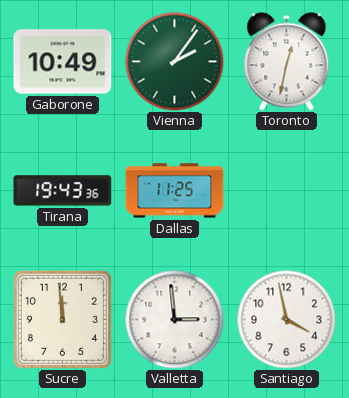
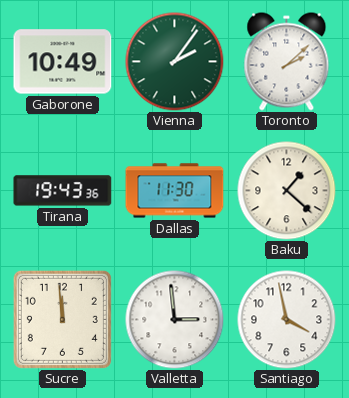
Toronto: 12:32 -> 2:08 (287, 62)
Dallas: 11:25 -> 11:30 (175, 191)
Baku: none -> 1:22 (287, 191)
